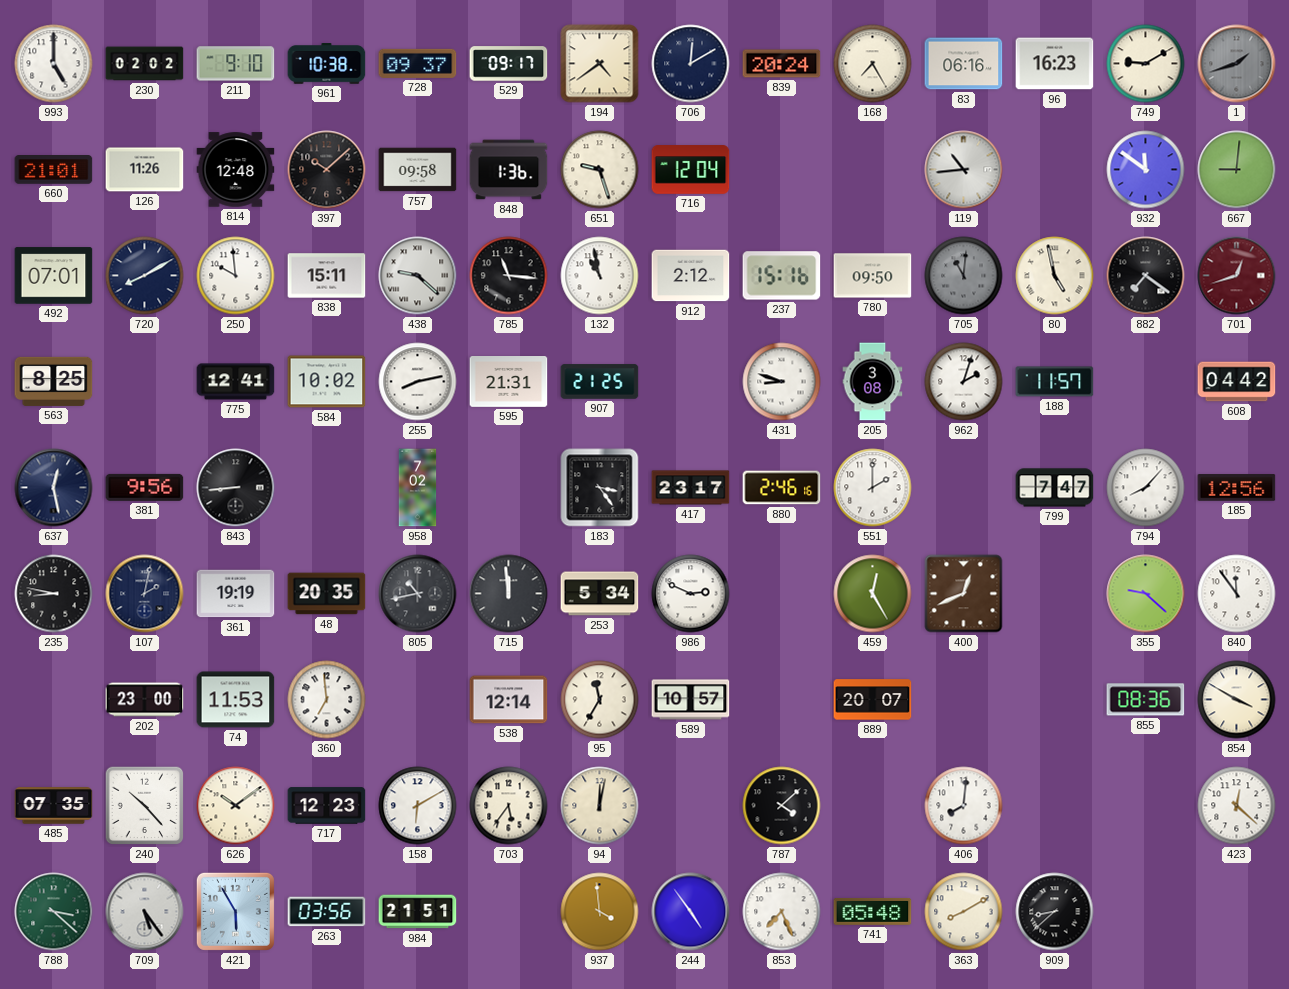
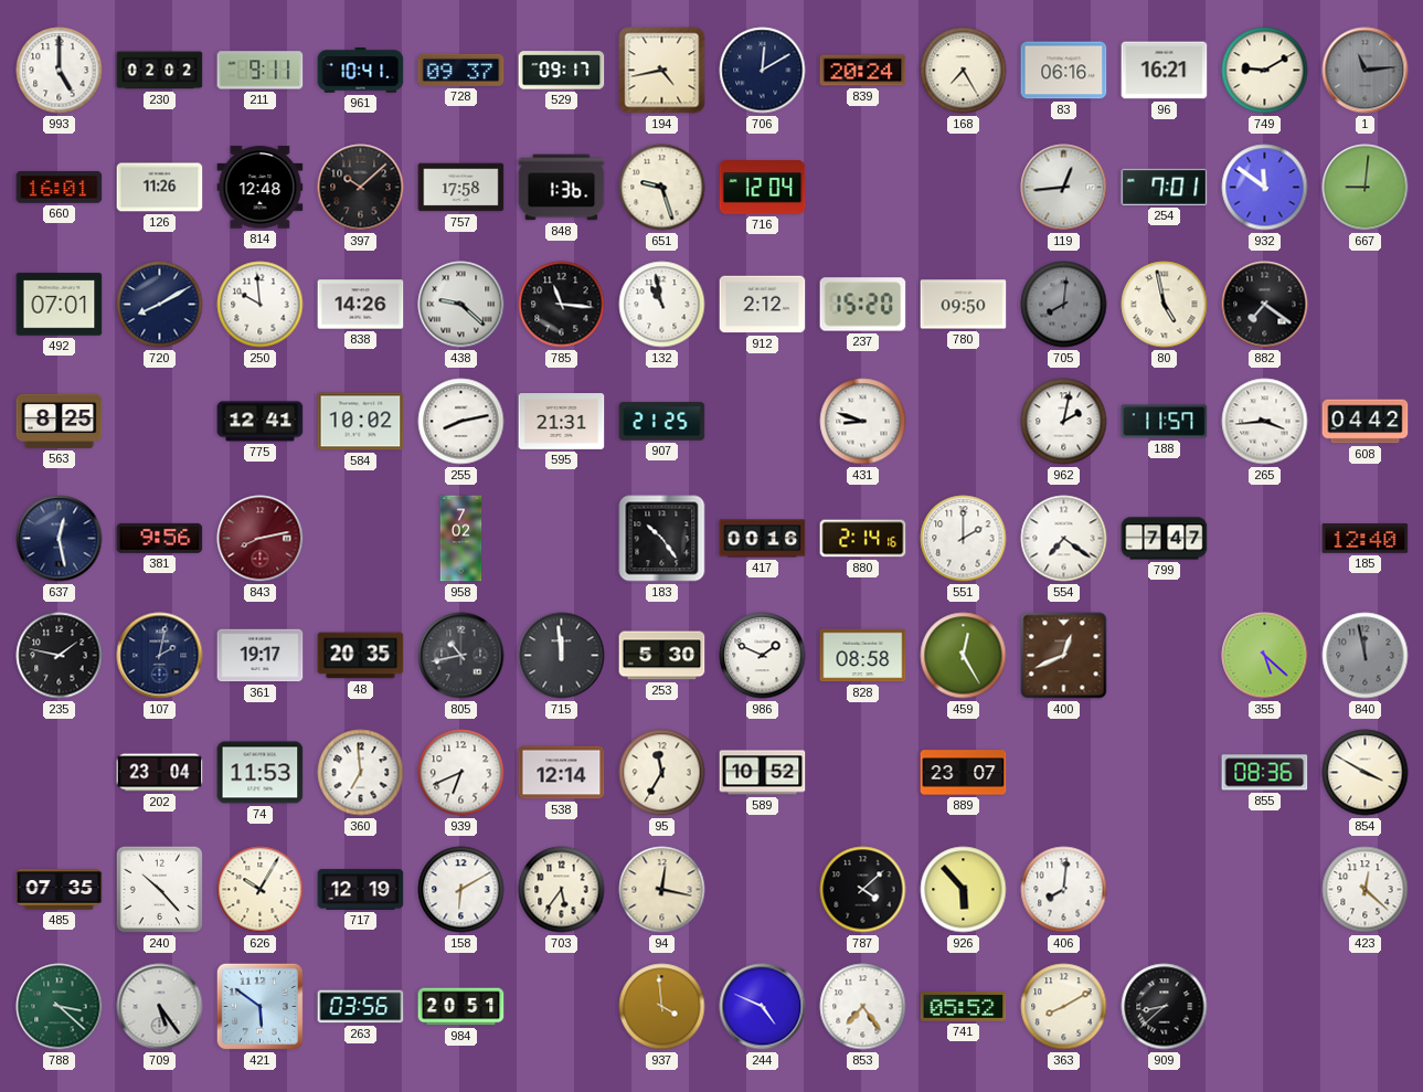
211: 9:10 -> 9:11 (261, 71)
961: 10:38 -> 10:41 (361, 71)
194: 4:39 -> 4:43 (662, 71)
96: 16:23 -> 16:21 (1165, 71)
1: 1:42 -> 11:14 (1366, 71)
660: 21:01 -> 16:01 (60, 188)
757: 09:58 -> 17:58 (461, 188)
119: 10:44 -> 12:44 (1064, 188)
254: none -> 7:01 (1165, 187)
838: 15:11 -> 14:26 (361, 305)
237: 15:16 -> 15:20 (863, 305)
705: 11:01 -> 8:01 (1064, 305)
701: 12:42 -> none (1237, 276)
205: 3:08 -> none (873, 382)
962: 2:03 -> 2:02 (1064, 422)
265: none -> 3:44 (1265, 422)
843: 8:44 -> 8:13 (261, 539)
843 dial: black -> burgundy (261, 539)
183: 3:24 -> 10:24 (662, 539)
417: 23:17 -> 00:16 (763, 539)
880: 2:46 -> 2:14 (863, 539)
554: none -> 7:21 (1064, 539)
794: 8:07 -> none (1146, 488)
185: 12:56 -> 12:40 (1366, 539)
235: 8:47 -> 1:47 (60, 656)
361: 19:19 -> 19:17 (261, 656)
253: 5:34 -> 5:30 (662, 656)
986: 2:49 -> 1:49 (763, 656)
828: none -> 08:58 (863, 656)
355: 9:22 -> 5:22 (1265, 656)
840: 11:54 -> 11:58 (1366, 656)
840 dial: white -> grey (1366, 656)
202: 23:00 -> 23:04 (160, 773)
939: none -> 6:41 (461, 773)
589: 10:57 -> 10:52 (763, 773)
889: 20:07 -> 23:07 (964, 773)
626: 10:09 -> 10:05 (261, 890)
717: 12:23 -> 12:19 (361, 890)
94: 12:02 -> 12:17 (662, 890)
926: none -> 5:53 (964, 890)
421: 5:55 -> 5:51 (259, 1006)
984: 21:51 -> 20:51 (461, 1007)
244: 4:54 -> 4:49 (763, 1007)
853: 7:26 -> 7:24 (863, 1007)
741: 05:48 -> 05:52 (964, 1007)
